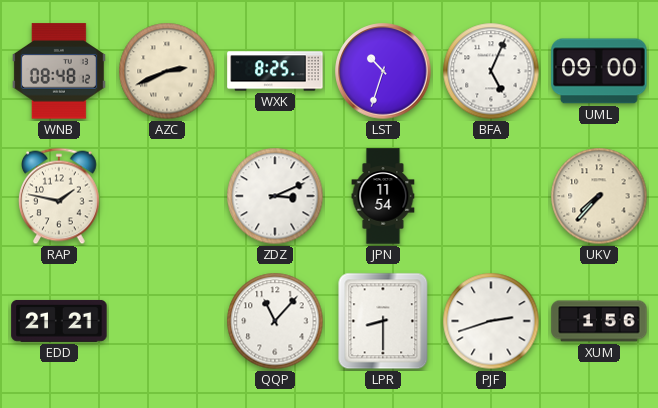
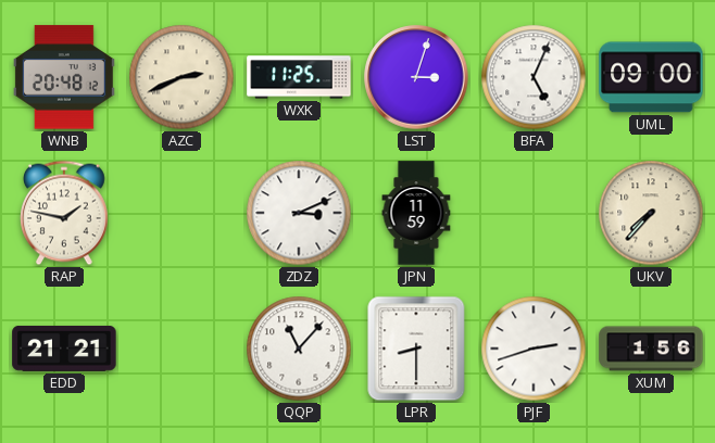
WNB: 08:48 -> 20:48 (64, 77)
WXK: 8:25 -> 11:25 (299, 77)
LST: 10:33 -> 3:03 (416, 77)
JPN: 11:54 -> 11:59 (416, 213)
